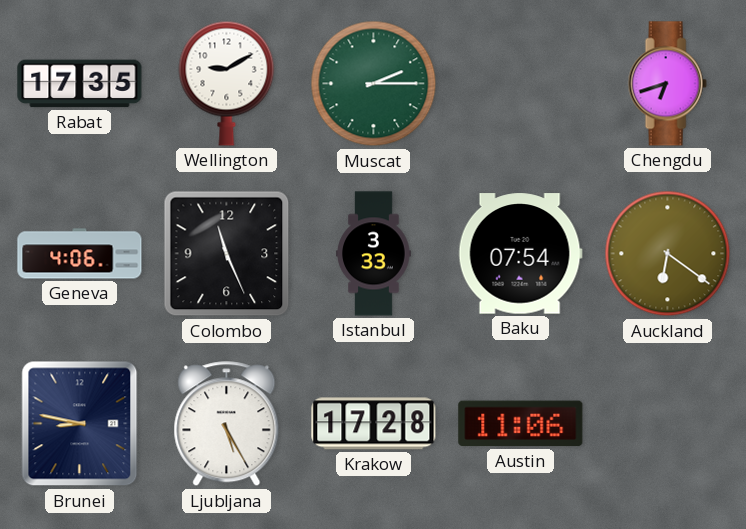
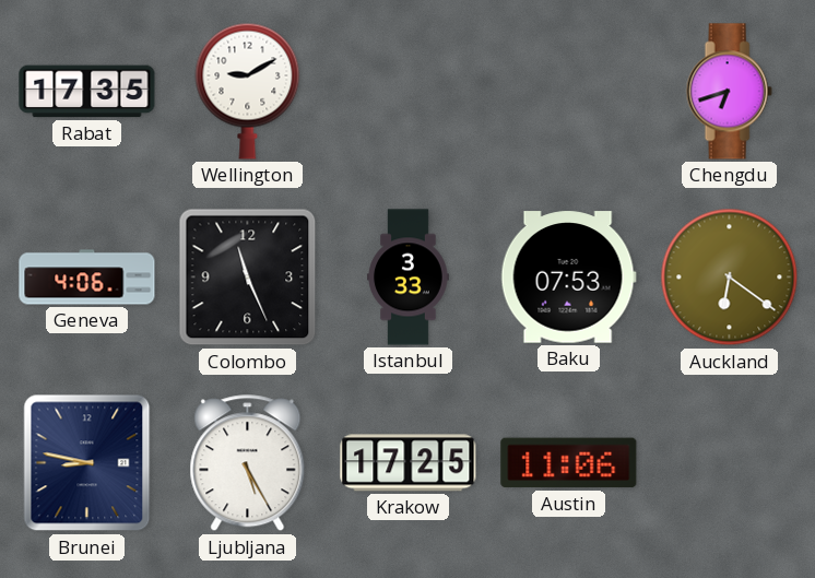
Muscat: 2:15 -> none (374, 84)
Baku: 07:54 -> 07:53 (568, 278)
Krakow: 17:28 -> 17:25 (409, 463)
